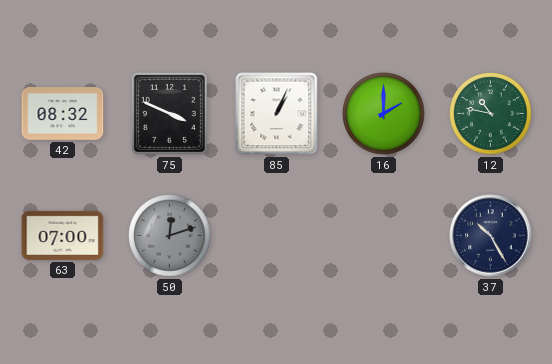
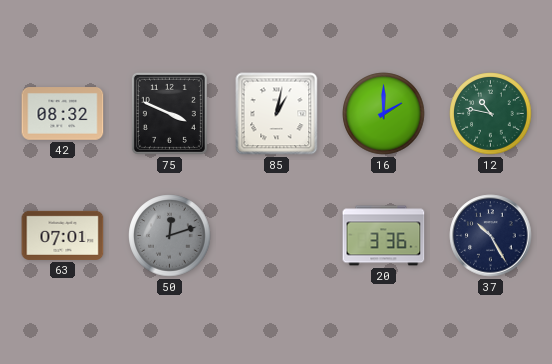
85: 1:04 -> 1:02 (277, 114)
63: 07:00 -> 07:01 (63, 235)
20: none -> 3:36 (384, 236)
